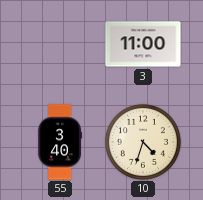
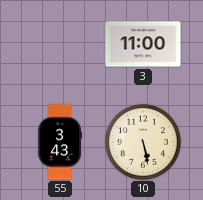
55: 3:40 -> 3:43 (60, 142)
10: 4:33 -> 5:28 (143, 142)
